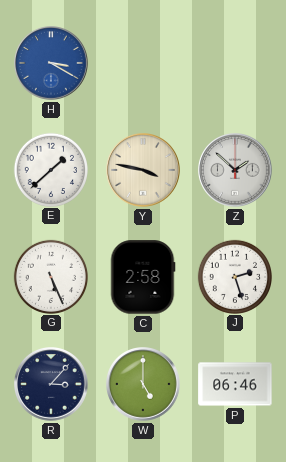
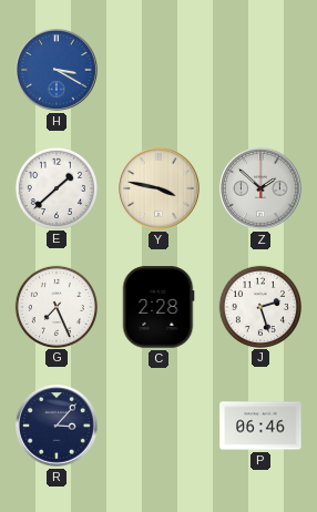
G: 5:26 -> 7:26 (55, 306)
C: 2:58 -> 2:28 (158, 307)
W: 5:00 -> none (143, 384)
